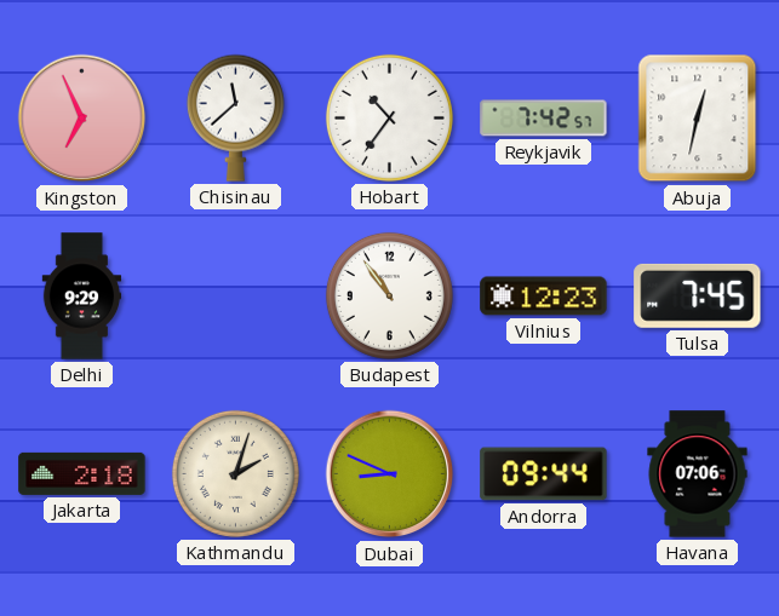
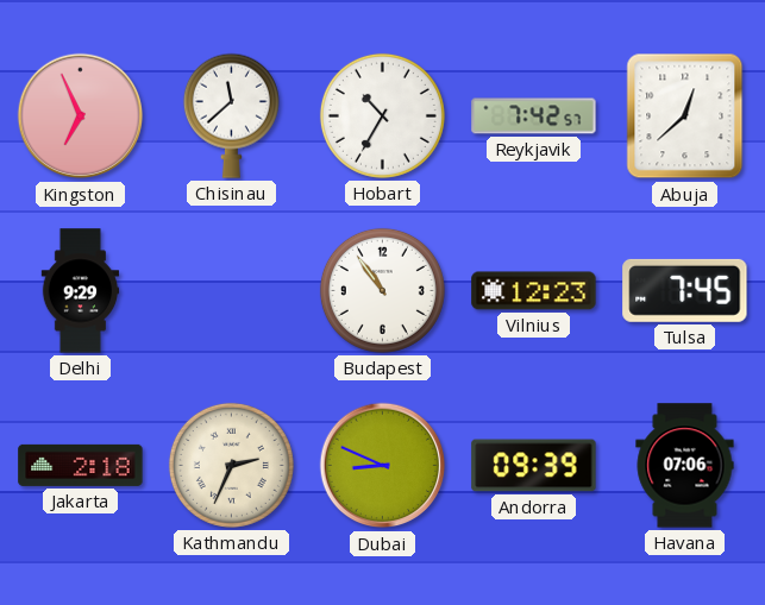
Hobart: 10:36 -> 10:35 (382, 115)
Abuja: 12:32 -> 12:38 (685, 116)
Kathmandu: 2:03 -> 2:34 (231, 465)
Andorra: 09:44 -> 09:39 (534, 466)
